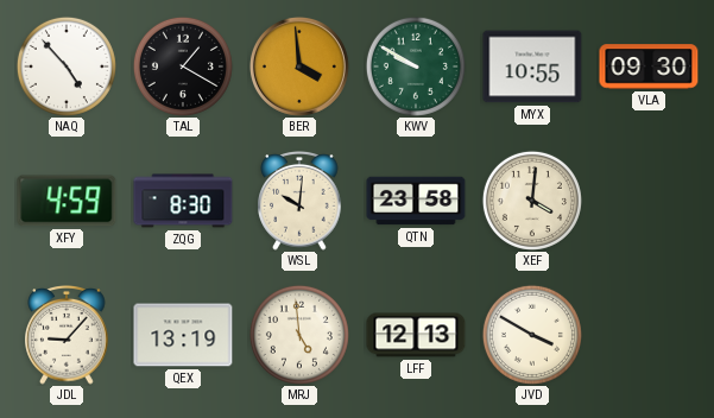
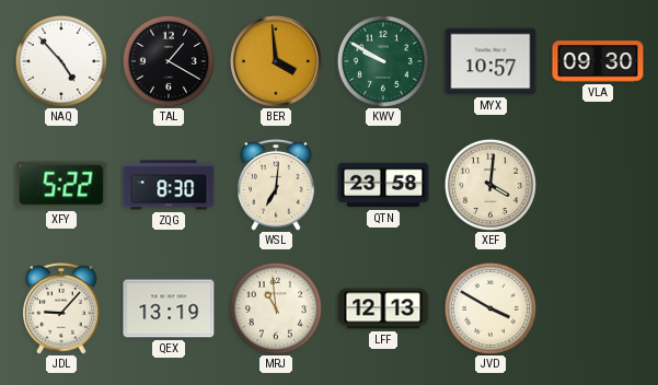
MYX: 10:55 -> 10:57 (490, 61)
XFY: 4:59 -> 5:22 (61, 185)
WSL: 10:01 -> 7:01 (276, 186)
MRJ: 4:59 -> 10:59 (276, 308)
